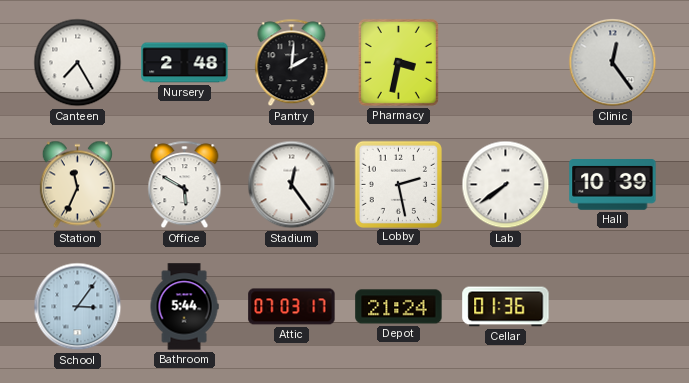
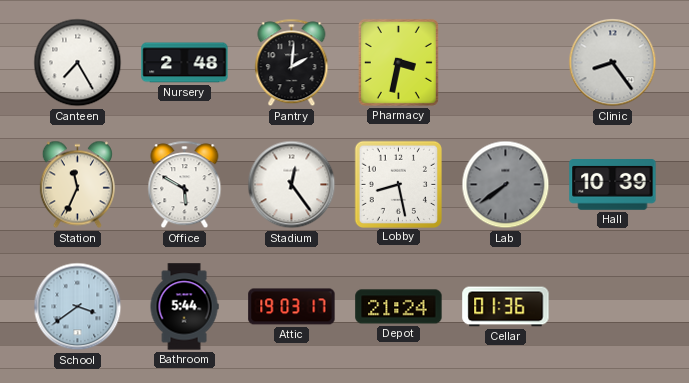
Clinic: 12:24 -> 8:24 (613, 63)
Lobby: 2:28 -> 8:28 (398, 184)
Lab dial: white -> grey (506, 185)
School: 3:06 -> 3:39 (78, 307)
Attic: 07:03 -> 19:03 (292, 307)
